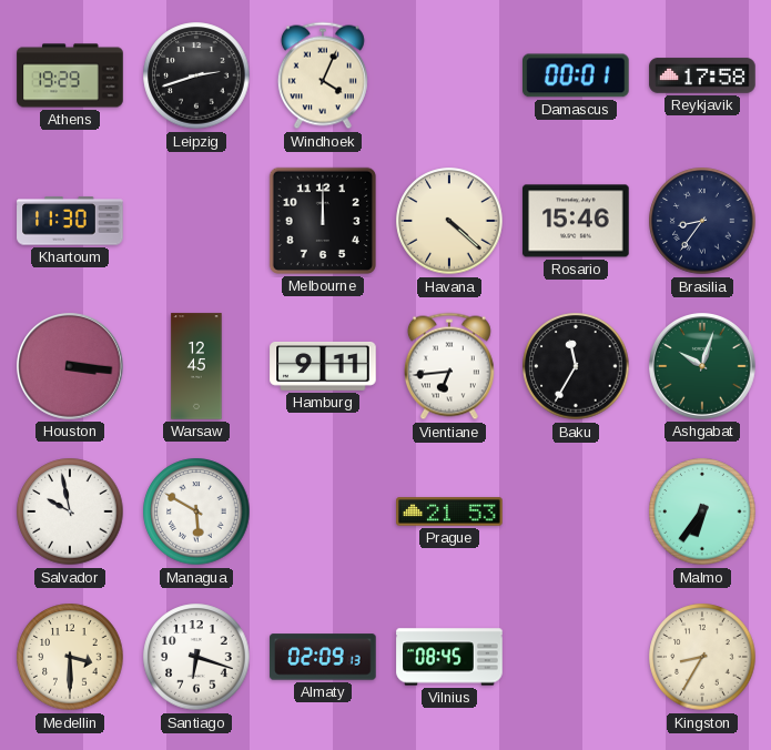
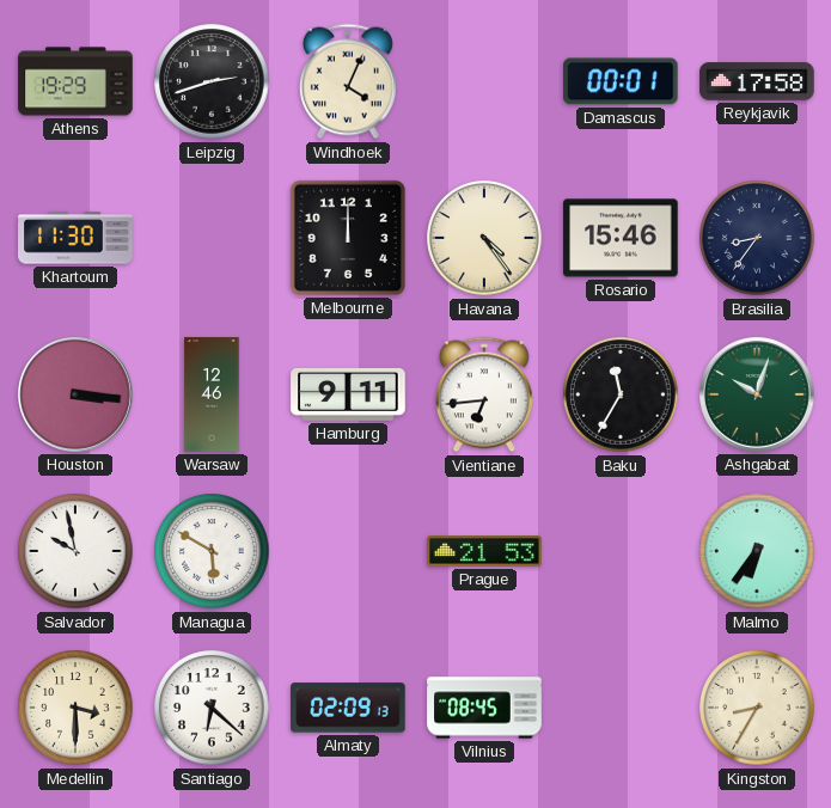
Havana: 4:22 -> 4:24 (484, 238)
Warsaw: 12:45 -> 12:46 (212, 394)
Santiago: 6:18 -> 6:22 (212, 708)
